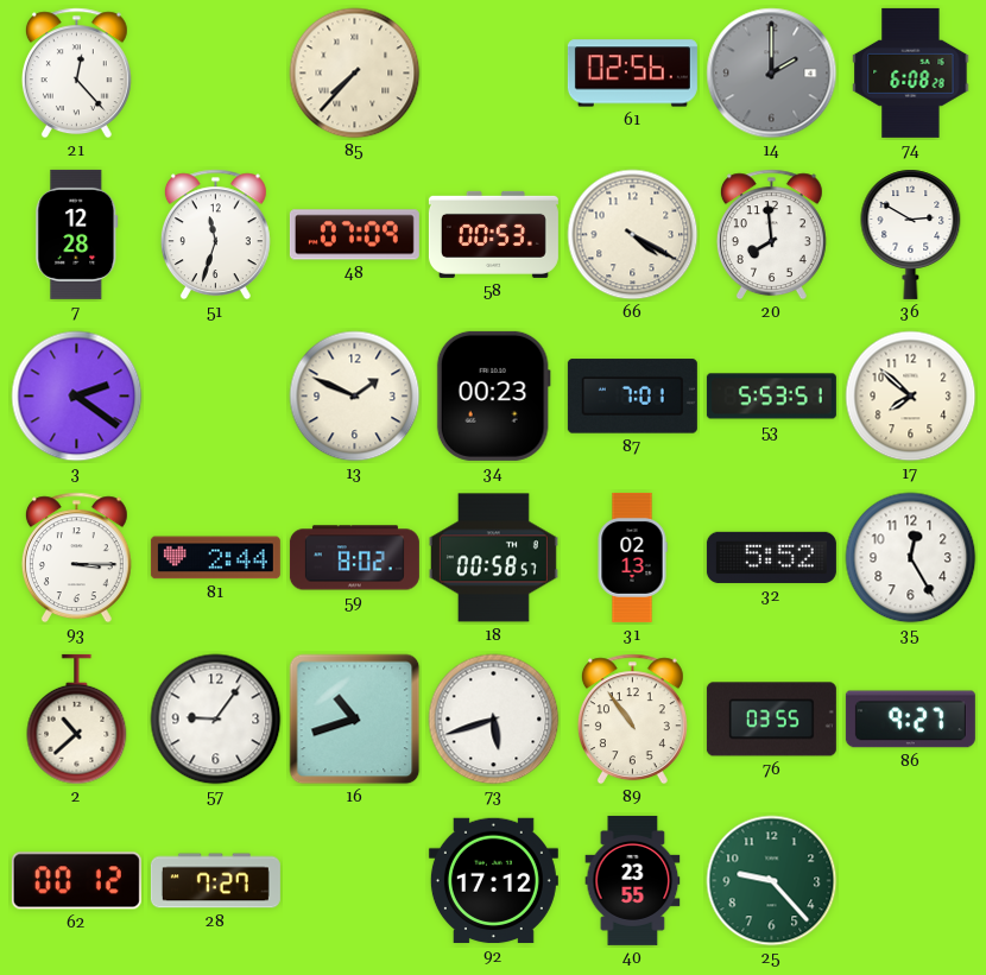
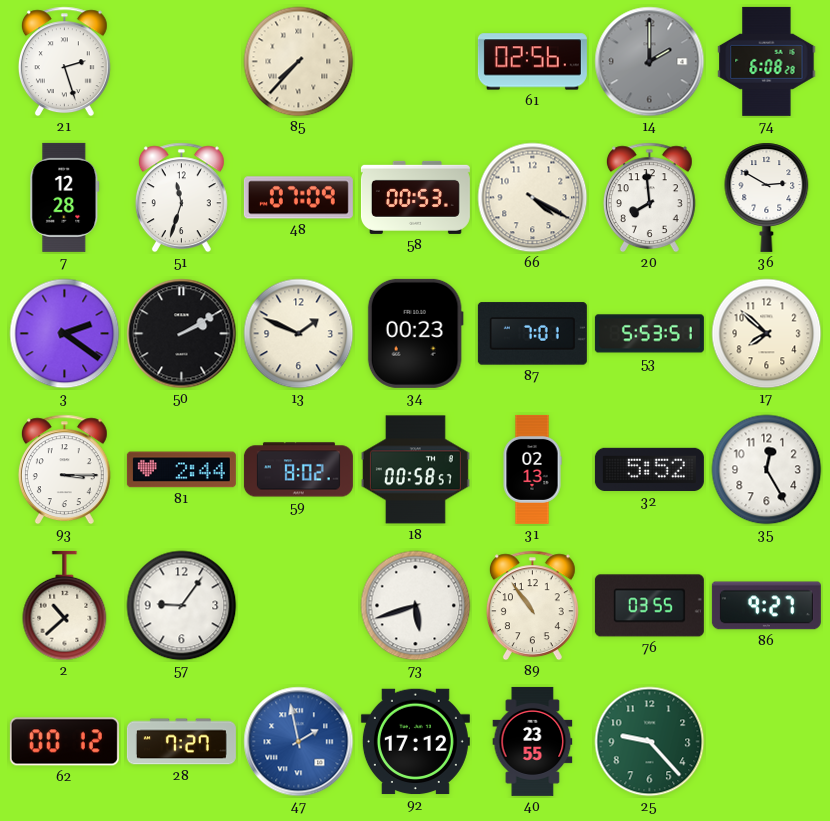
21: 12:23 -> 2:27 (64, 62)
50: none -> 2:10 (182, 334)
16: 10:42 -> none (355, 720)
47: none -> 1:58 (299, 742)
